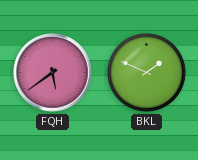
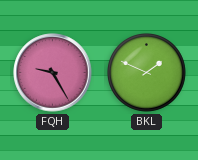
FQH: 5:39 -> 9:25 (53, 73)
